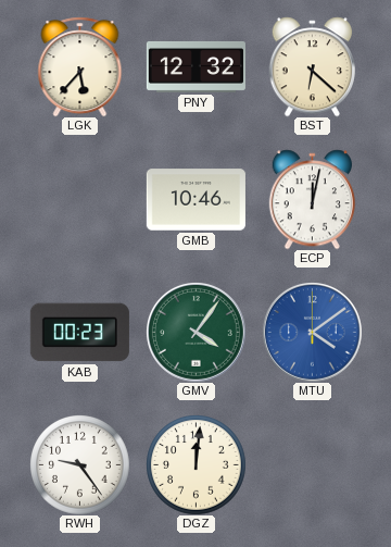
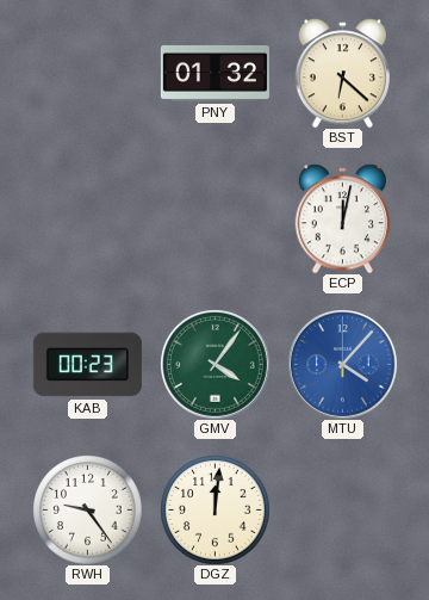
LGK: 5:37 -> none (80, 66)
PNY: 12:32 -> 01:32 (214, 73)
GMB: 10:46 -> none (195, 200)
MTU: 4:09 -> 4:07 (343, 365)
